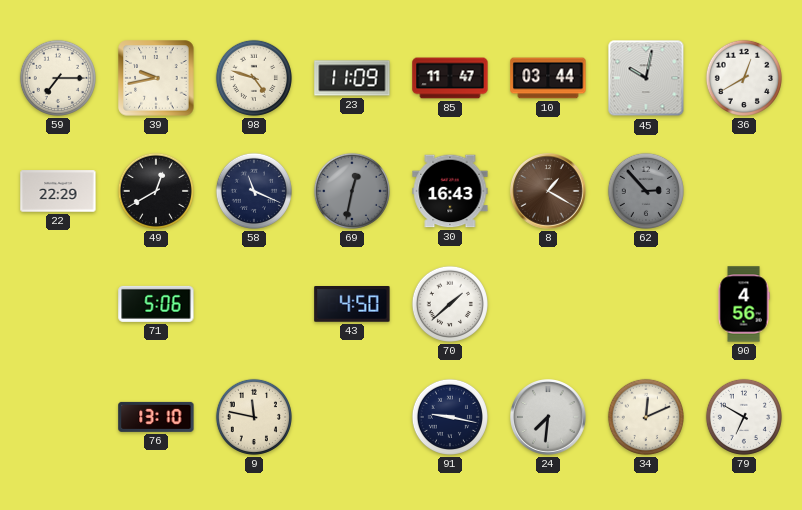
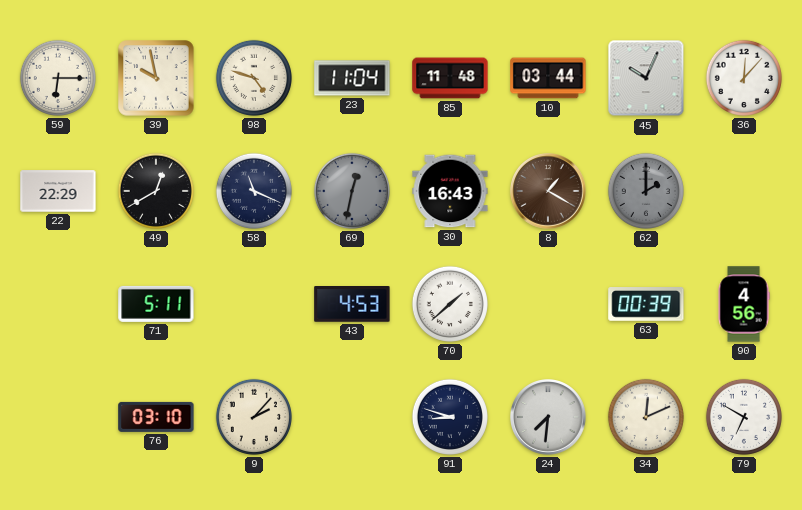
59: 7:15 -> 6:15 (58, 78)
39: 9:43 -> 9:58 (156, 78)
23: 11:09 -> 11:04 (352, 78)
85: 11:47 -> 11:48 (450, 78)
45: 10:02 -> 10:04 (646, 78)
36: 12:40 -> 12:07 (744, 78)
62: 2:53 -> 2:00 (646, 191)
71: 5:06 -> 5:11 (156, 304)
43: 4:50 -> 4:53 (352, 305)
63: none -> 00:39 (646, 305)
76: 13:10 -> 03:10 (156, 417)
9: 11:47 -> 2:07 (254, 417)
91: 9:17 -> 8:48 (450, 417)
